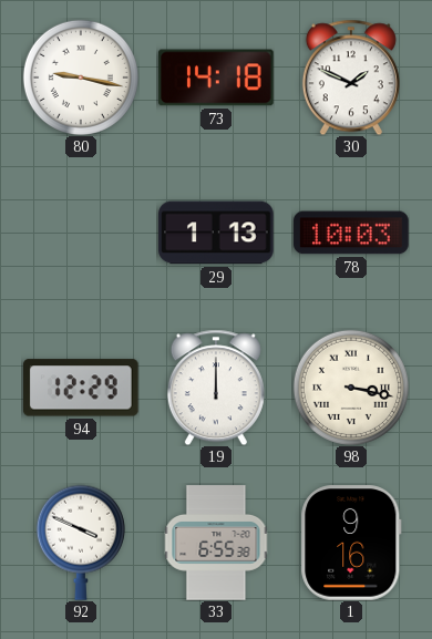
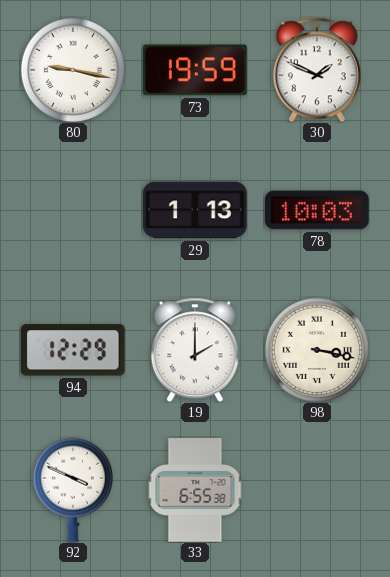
73: 14:18 -> 19:59 (195, 70)
19: 12:00 -> 2:00 (195, 350)
1: 9:16 -> none (351, 543)
